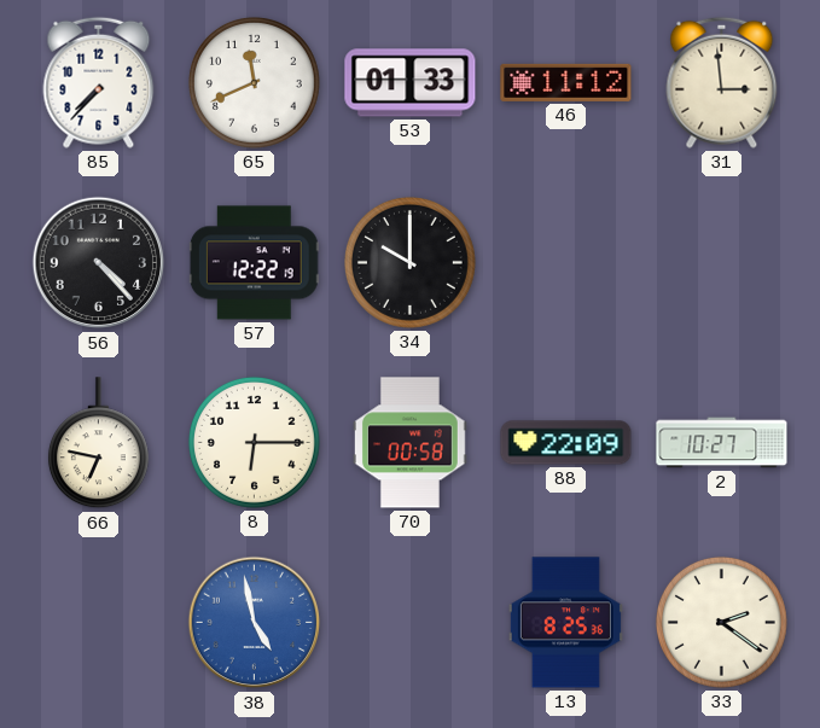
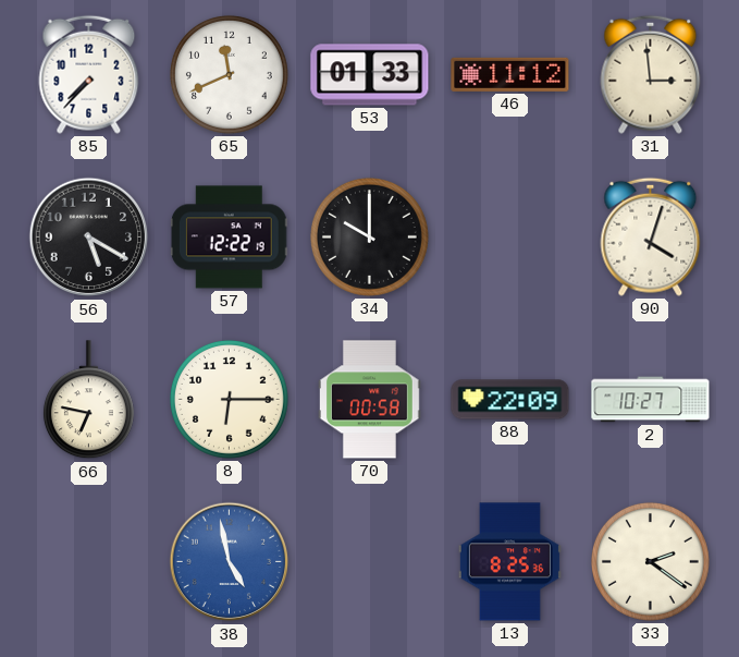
56: 4:23 -> 5:20 (89, 238)
90: none -> 4:03 (651, 236)
